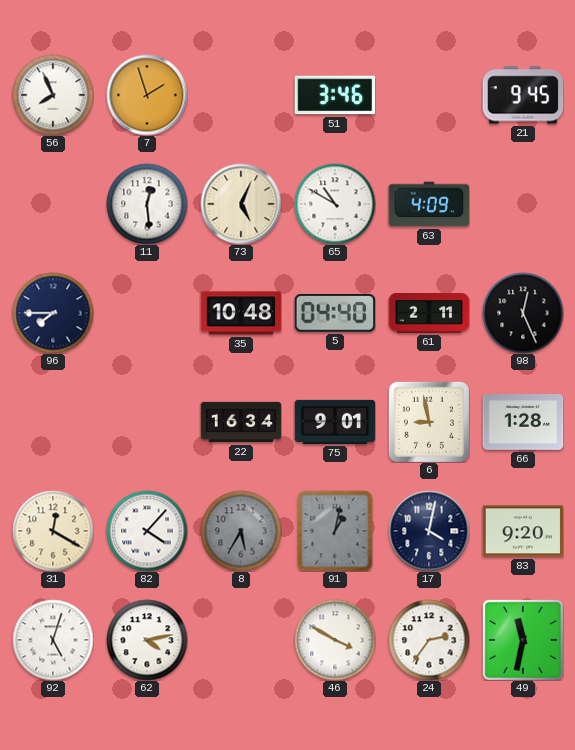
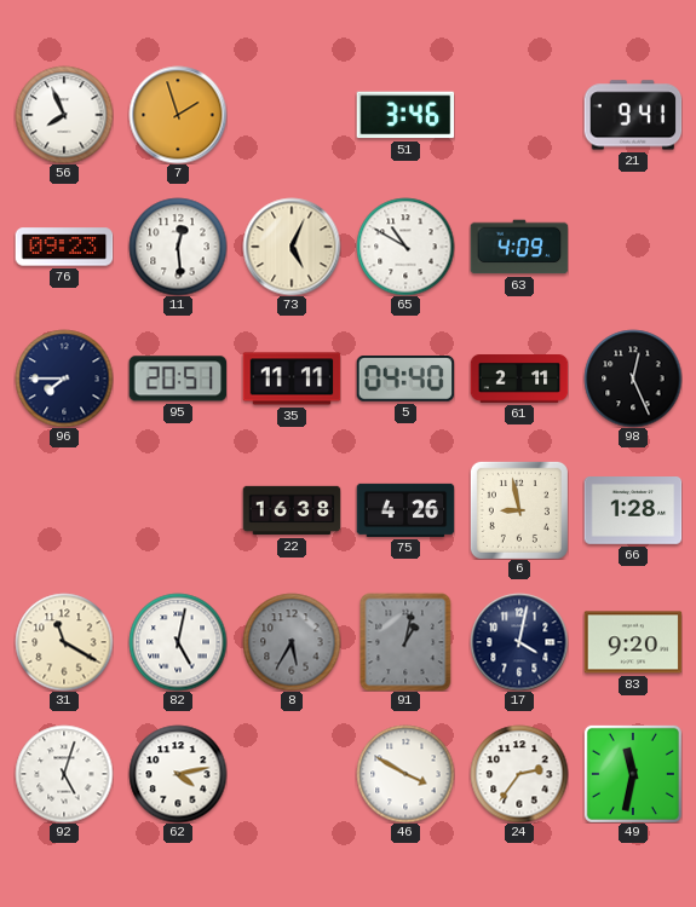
21: 9:45 -> 9:41 (633, 115)
76: none -> 09:23 (64, 247)
95: none -> 20:51 (178, 379)
35: 10:48 -> 11:11 (292, 379)
22: 16:34 -> 16:38 (292, 510)
75: 9:01 -> 4:26 (405, 510)
31: 12:20 -> 11:20 (64, 642)
82: 4:07 -> 5:02 (178, 642)
